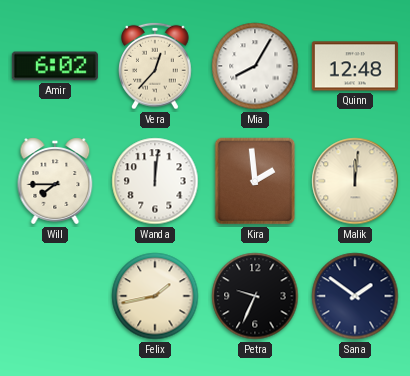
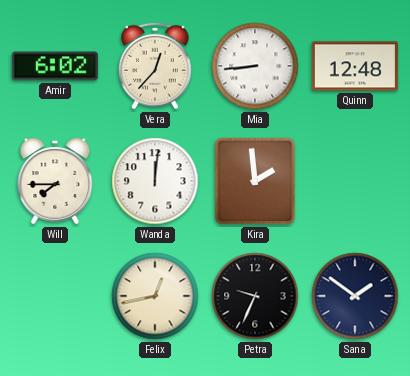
Mia: 8:05 -> 8:44 (255, 66)
Malik: 12:01 -> none (355, 181)
Felix: 1:43 -> 12:43 (155, 296)
